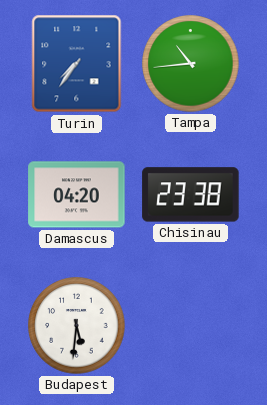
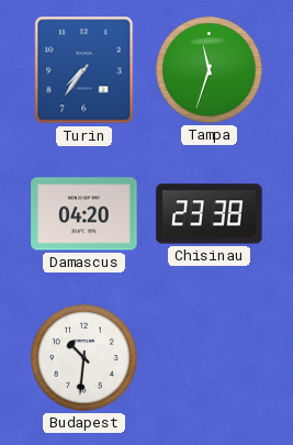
Tampa: 10:44 -> 11:33 (210, 70)
Budapest: 5:31 -> 10:31 (84, 358)
